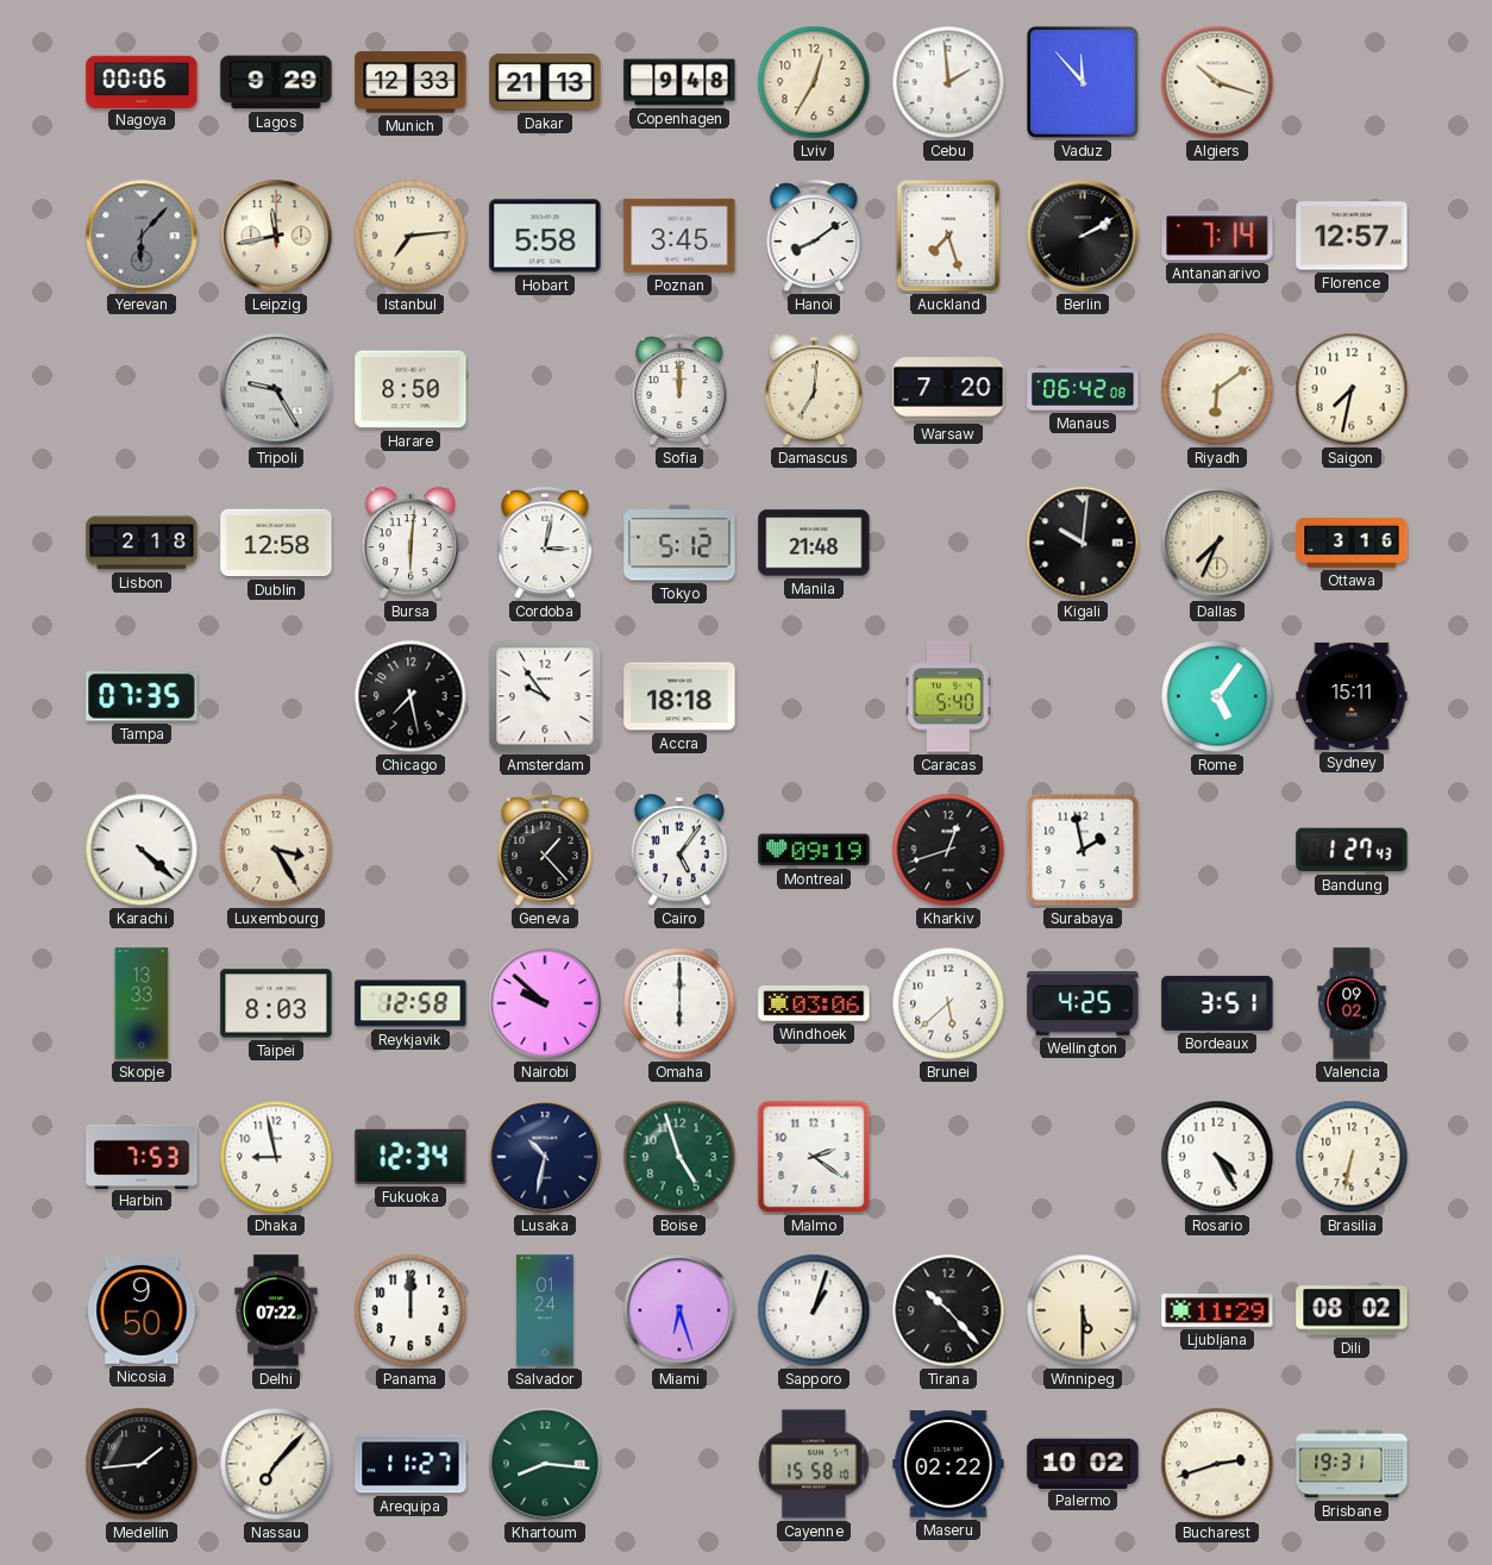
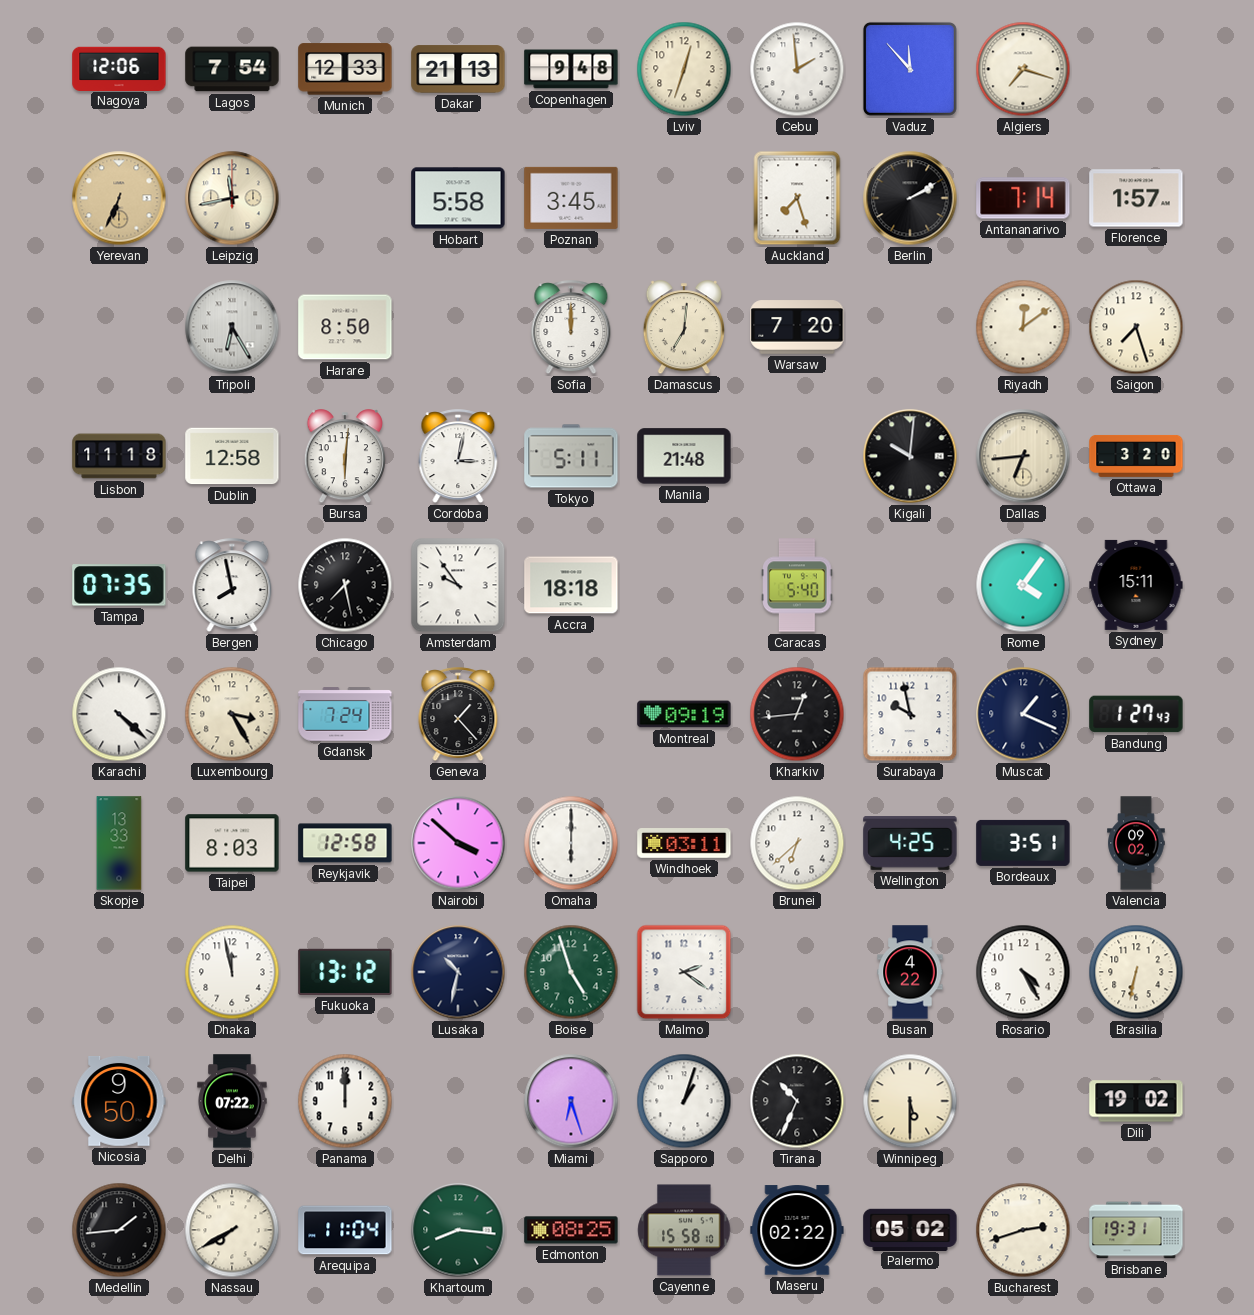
Nagoya: 00:06 -> 12:06 (119, 68)
Lagos: 9:29 -> 7:54 (232, 69)
Lviv: 12:35 -> 12:33 (684, 69)
Algiers: 10:18 -> 7:18 (1023, 69)
Yerevan: 6:07 -> 6:34 (119, 198)
Yerevan dial: grey -> champagne (119, 198)
Istanbul: 7:14 -> none (410, 236)
Hanoi: 8:09 -> none (814, 237)
Florence: 12:57 -> 1:57 (1136, 198)
Tripoli: 9:25 -> 6:25 (232, 327)
Manaus: 06:42 -> none (1083, 389)
Riyadh: 6:09 -> 12:09 (1023, 327)
Saigon: 7:32 -> 7:27 (1136, 327)
Lisbon: 2:18 -> 11:18 (119, 456)
Tokyo: 5:12 -> 5:11 (571, 456)
Dallas: 7:34 -> 6:44 (1023, 456)
Ottawa: 3:16 -> 3:20 (1136, 456)
Bergen: none -> 7:58 (232, 586)
Rome: 5:06 -> 4:06 (1023, 585)
Gdansk: none -> 7:24 (345, 714)
Cairo: 5:06 -> none (678, 851)
Kharkiv: 12:42 -> 12:44 (797, 714)
Surabaya: 1:58 -> 9:58 (910, 714)
Muscat: none -> 1:19 (1023, 714)
Nairobi: 9:52 -> 3:52 (458, 843)
Windhoek: 03:06 -> 03:11 (684, 844)
Brunei: 5:38 -> 6:38 (797, 843)
Harbin: 7:53 -> none (142, 1156)
Dhaka: 8:58 -> 11:58 (232, 972)
Fukuoka: 12:34 -> 13:12 (345, 972)
Busan: none -> 4:22 (910, 972)
Salvador: 01:24 -> none (545, 1310)
Tirana: 10:23 -> 10:34 (797, 1101)
Ljubljana: 11:29 -> none (1217, 1312)
Dili: 08:02 -> 19:02 (1136, 1101)
Nassau: 7:07 -> 7:40 (232, 1230)
Arequipa: 11:27 -> 11:04 (345, 1230)
Edmonton: none -> 08:25 (571, 1230)
Palermo: 10:02 -> 05:02 (910, 1229)
